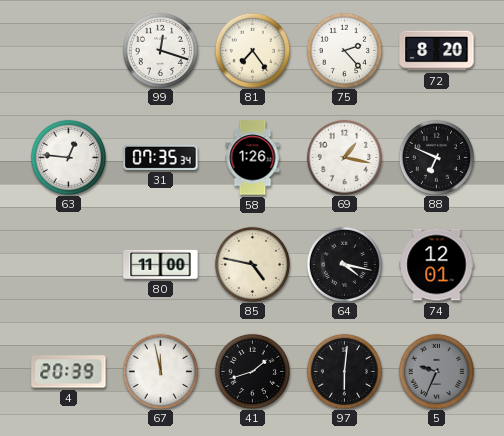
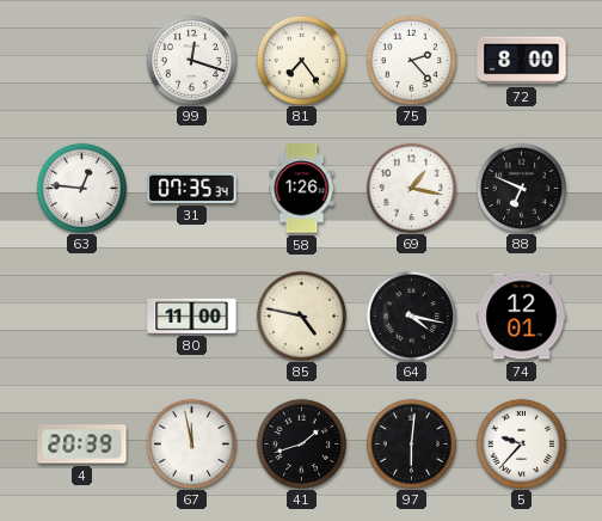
72: 8:20 -> 8:00 (522, 61)
5: 9:34 -> 9:37 (521, 443)
5 dial: grey -> white (521, 443)
